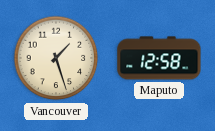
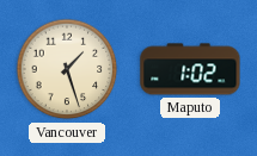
Maputo: 12:58 -> 1:02 (190, 69)
